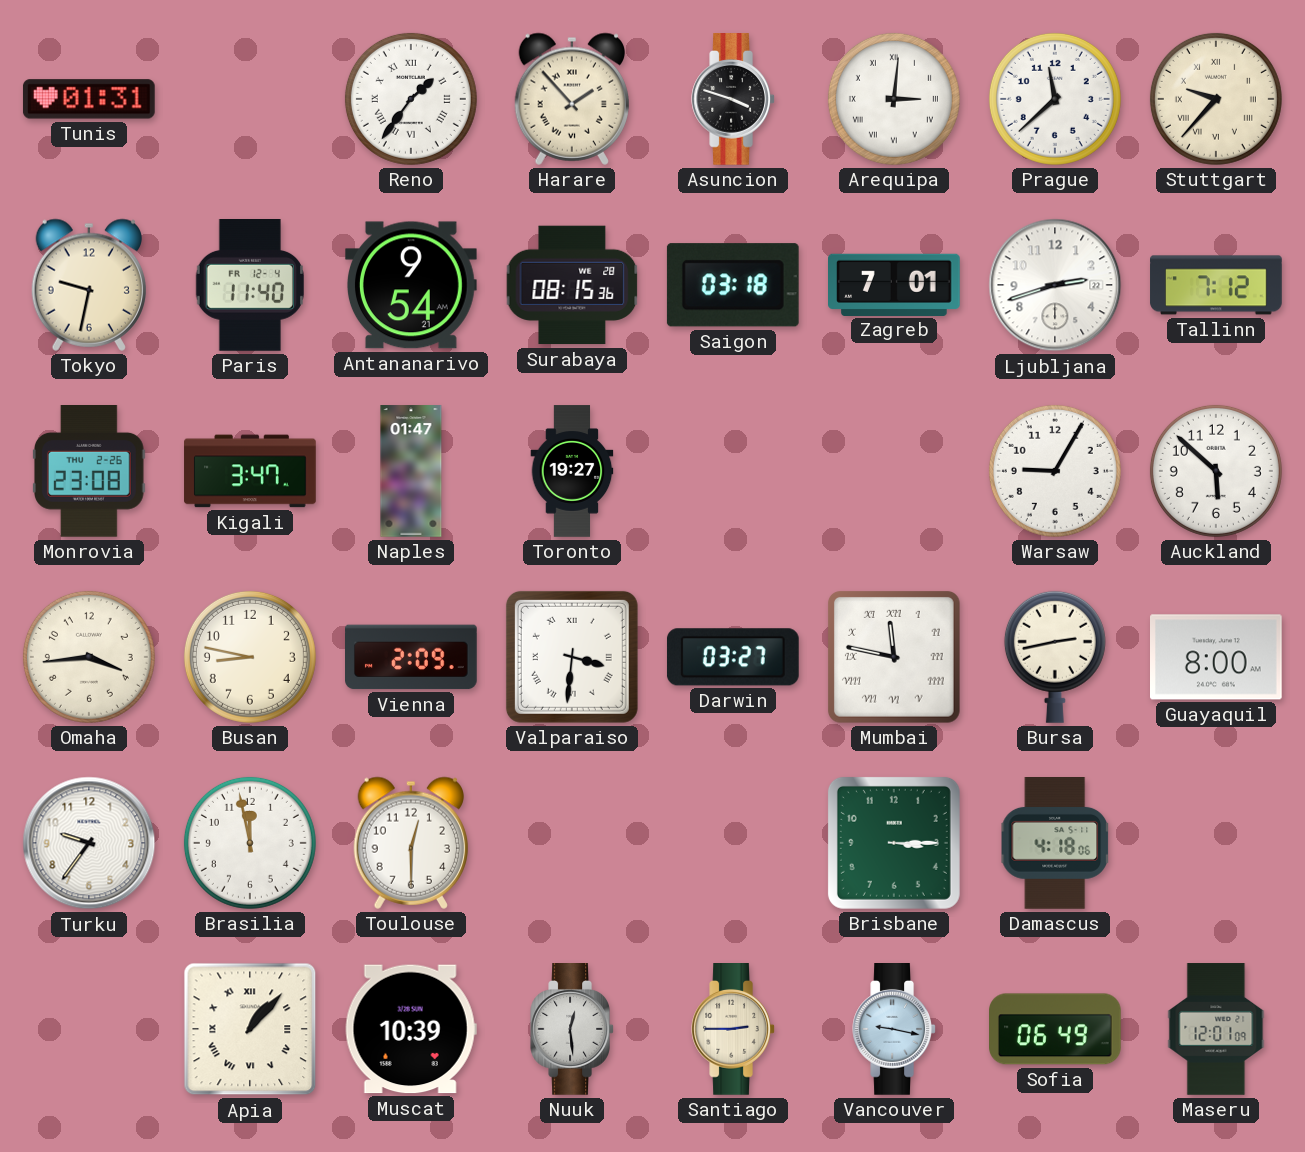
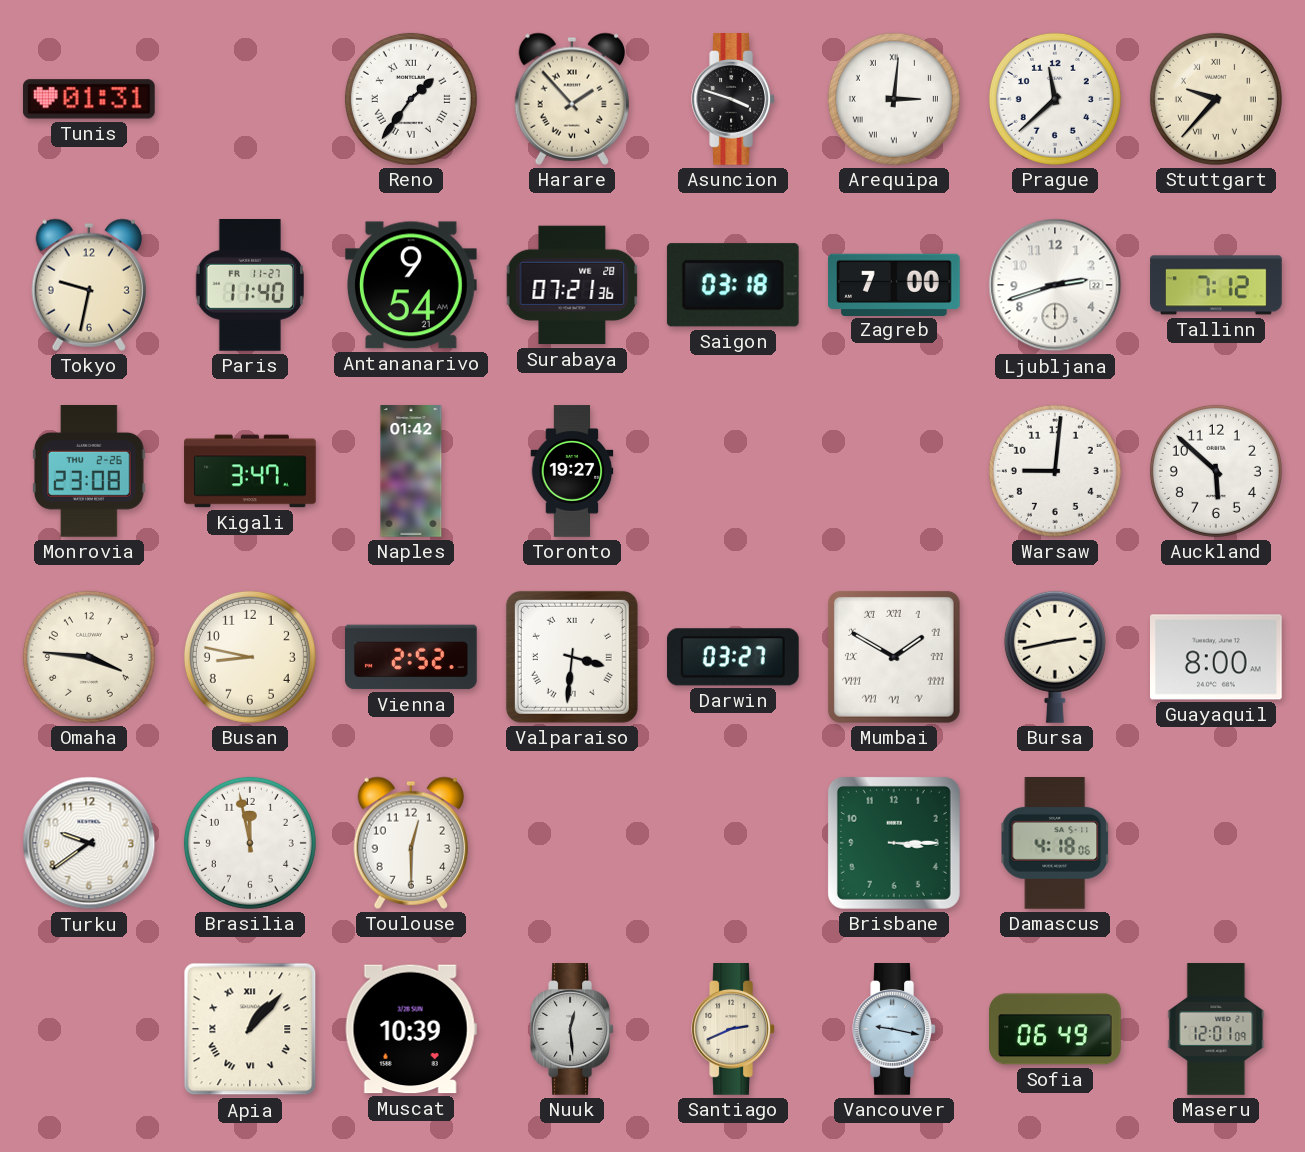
Paris date: FR 12-4 -> FR 11-27 (250, 286)
Surabaya: 08:15 -> 07:21 (572, 285)
Zagreb: 7:01 -> 7:00 (895, 284)
Naples: 01:47 -> 01:42 (411, 471)
Warsaw: 9:05 -> 9:01 (1055, 471)
Omaha: 3:44 -> 3:46 (89, 657)
Vienna: 2:09 -> 2:52 (412, 657)
Mumbai: 11:47 -> 1:50 (894, 657)
Turku: 9:36 -> 9:39 (89, 843)
Santiago: 2:45 -> 2:41 (733, 1030)
